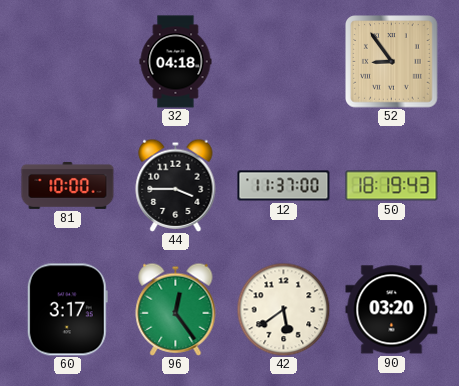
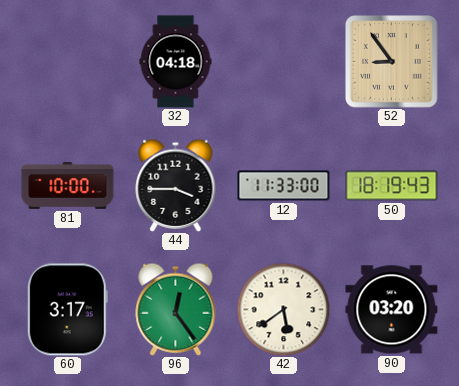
12: 11:37 -> 11:33 (284, 186)
